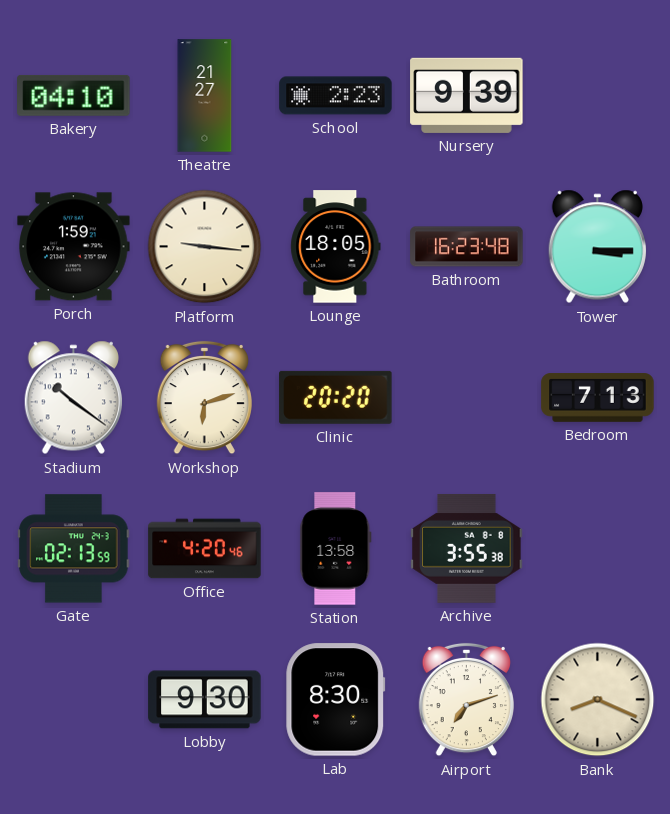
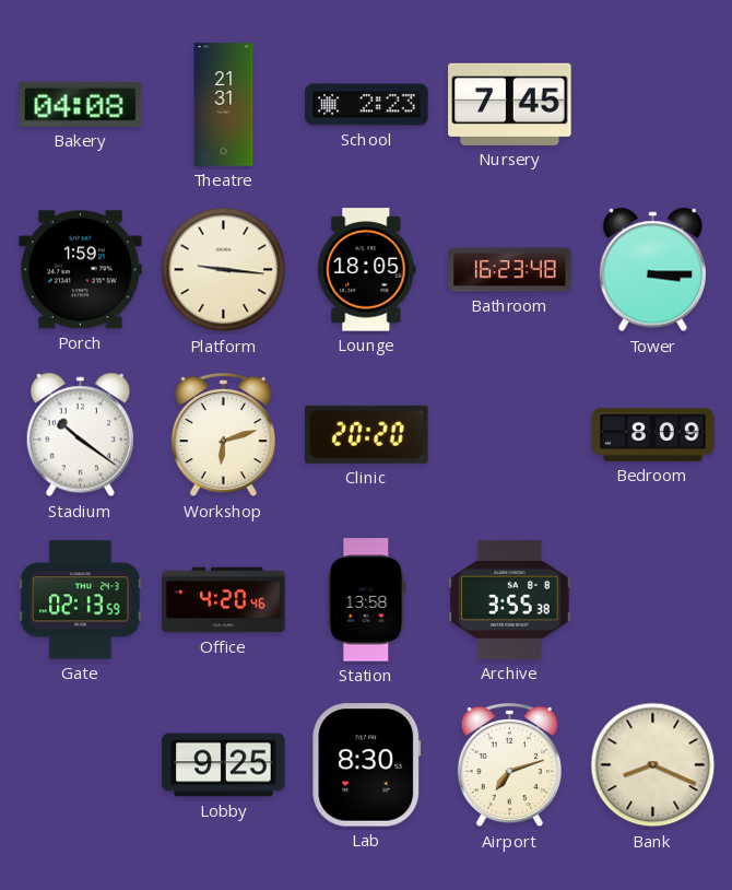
Bakery: 04:10 -> 04:08 (81, 104)
Theatre: 21:27 -> 21:31 (224, 105)
Nursery: 9:39 -> 7:45 (510, 104)
Bedroom: 7:13 -> 8:09 (653, 435)
Lobby: 9:30 -> 9:25 (224, 765)
